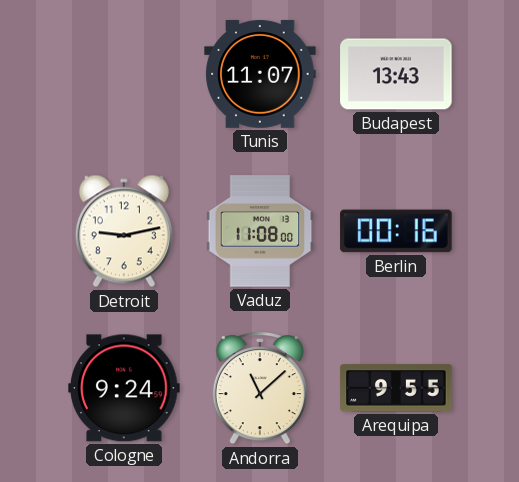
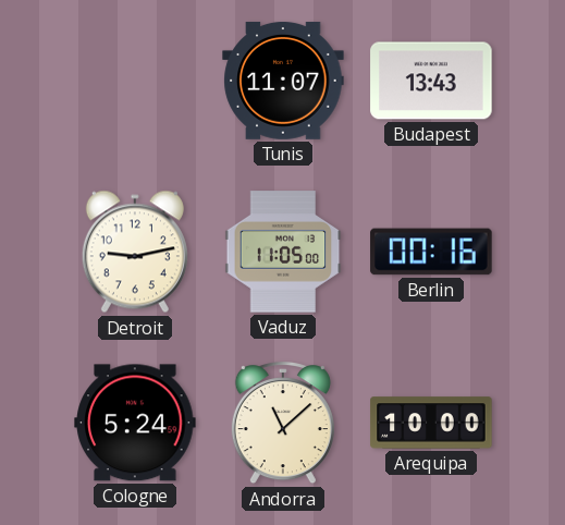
Vaduz: 11:08 -> 11:05 (283, 252)
Cologne: 9:24 -> 5:24 (135, 423)
Arequipa: 9:55 -> 10:00 (431, 423)
